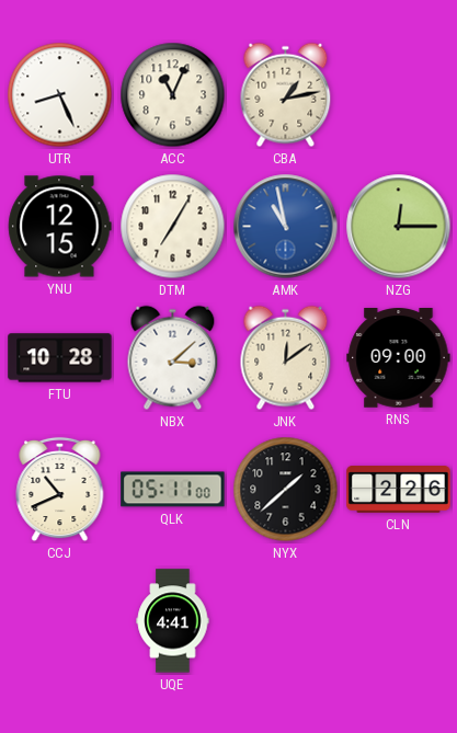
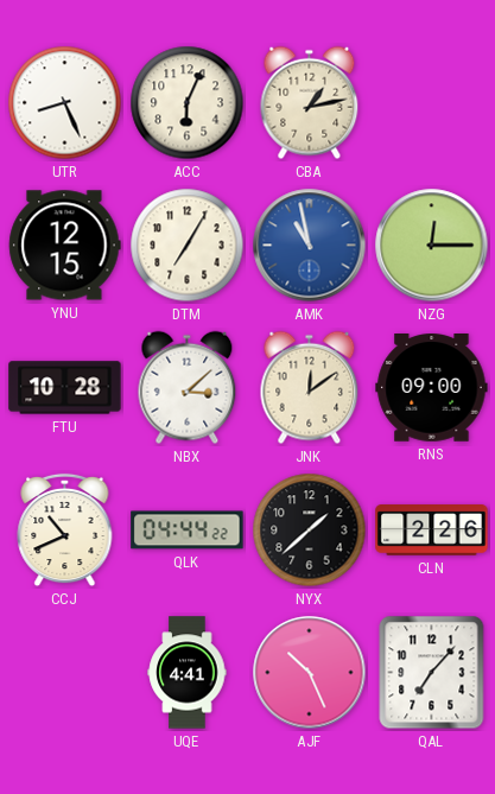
ACC: 11:04 -> 6:04 (188, 103)
QLK: 05:11 -> 04:44 (188, 531)
AJF: none -> 10:26 (310, 673)
QAL: none -> 7:07 (432, 673)
